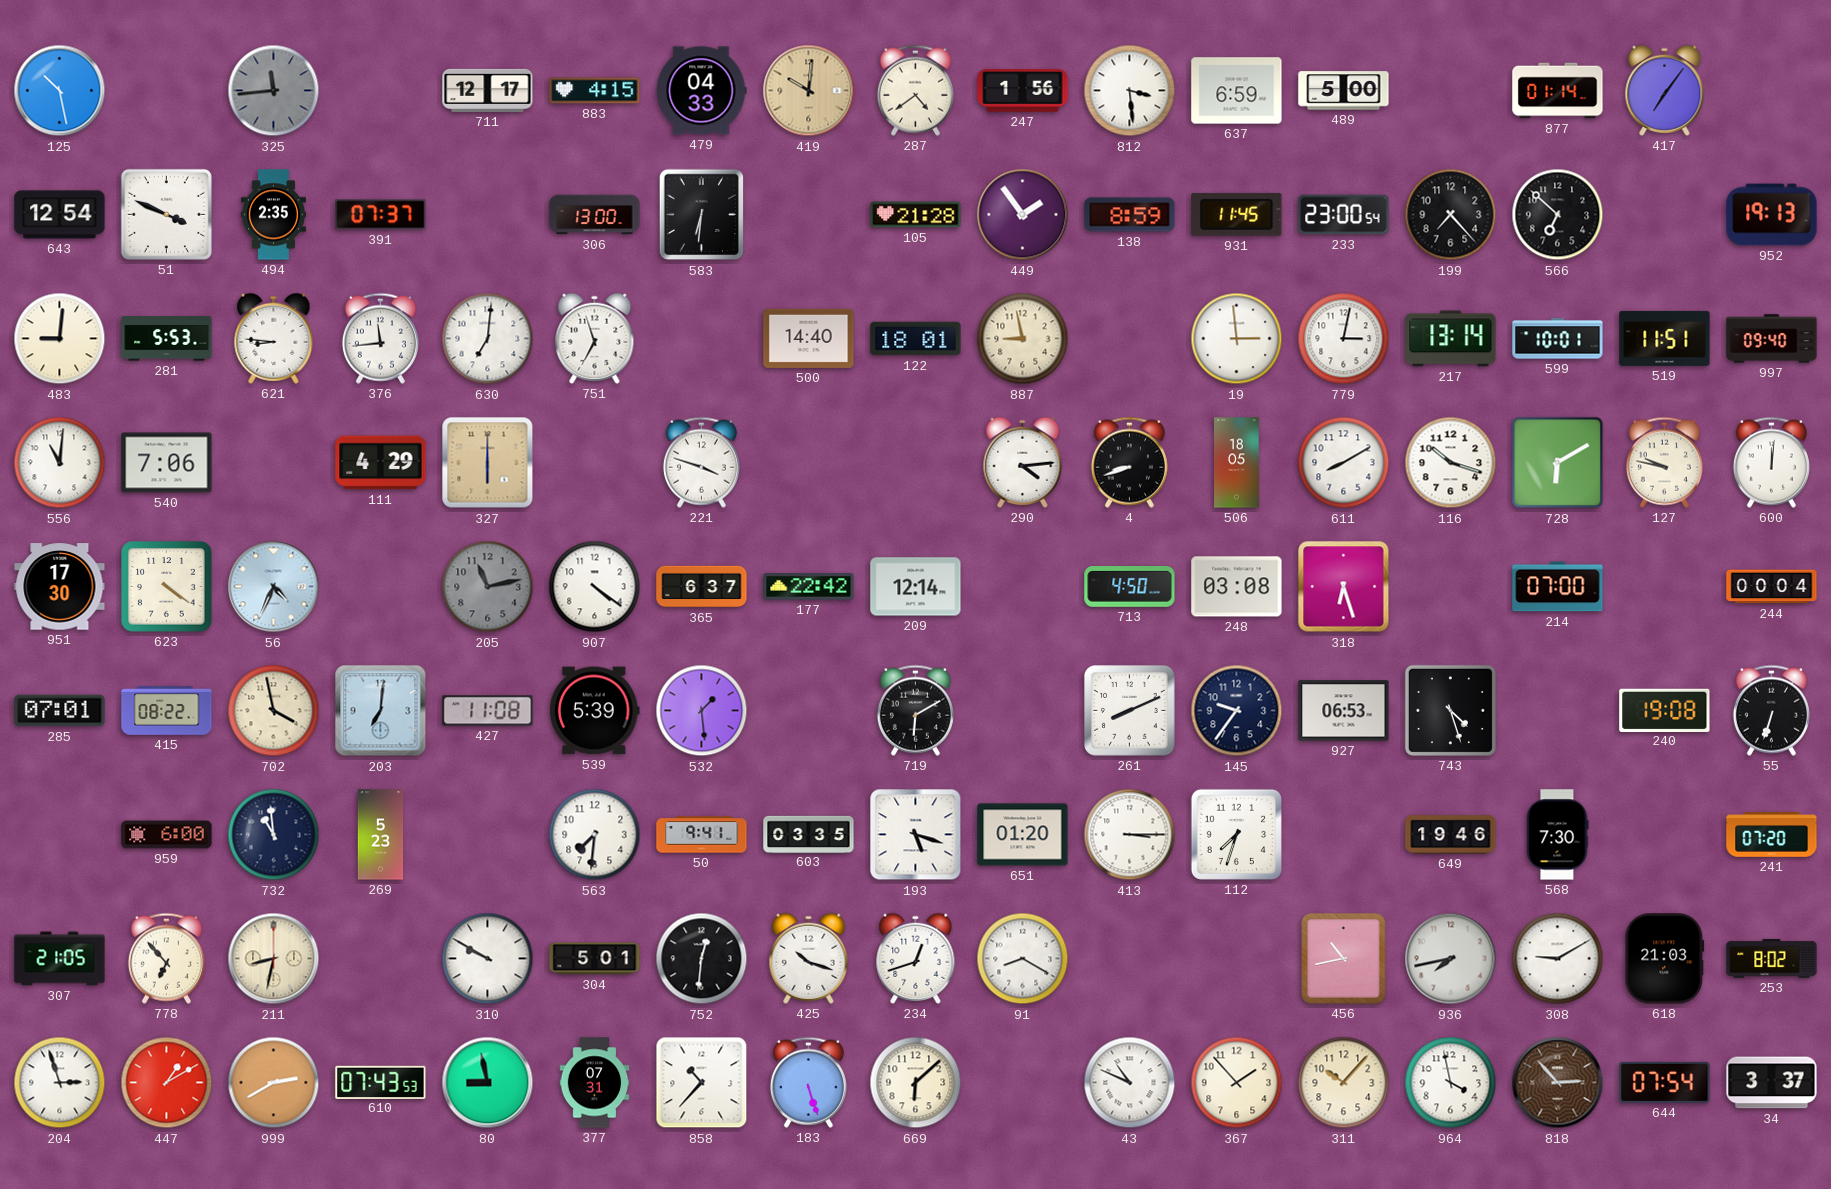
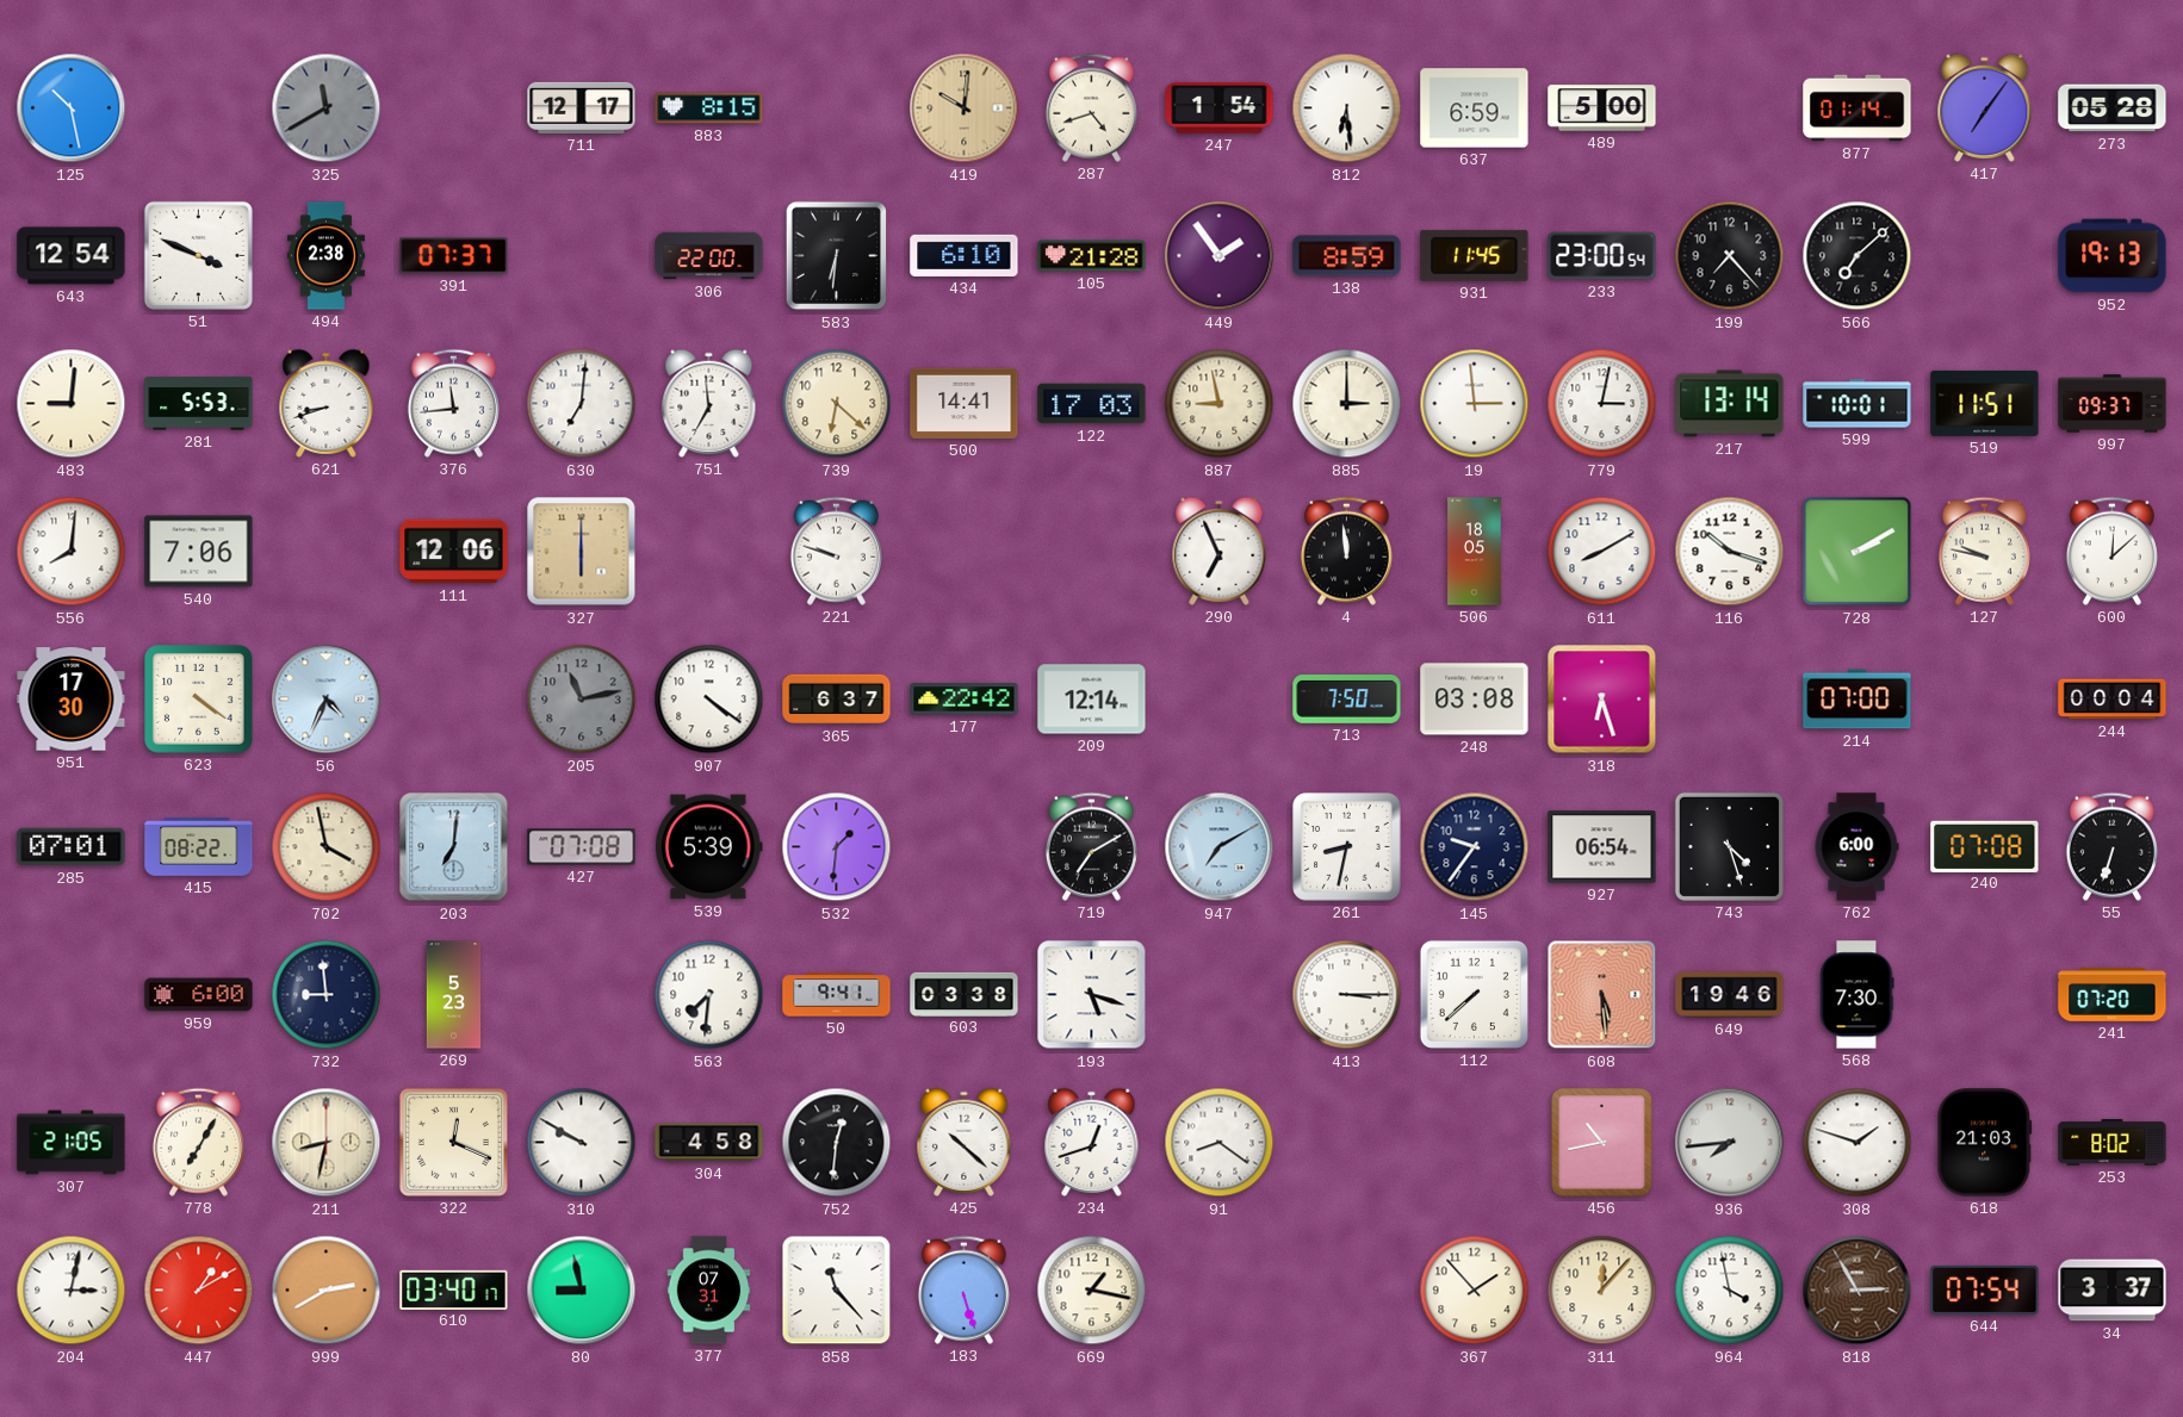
325: 11:44 -> 11:40 (327, 108)
883: 4:15 -> 8:15 (709, 108)
479: 04:33 -> none (702, 91)
287: 4:39 -> 4:42 (1091, 107)
247: 1:56 -> 1:54 (1220, 108)
812: 3:29 -> 6:29 (1347, 108)
273: none -> 05:28 (2113, 108)
494: 2:35 -> 2:38 (325, 256)
306: 13:00 -> 22:00 (709, 256)
434: none -> 6:10 (965, 255)
566: 6:52 -> 7:08 (1858, 256)
621: 8:46 -> 8:42 (327, 403)
751: 6:57 -> 6:59 (709, 403)
739: none -> 6:22 (837, 404)
500: 14:40 -> 14:41 (965, 403)
122: 18:01 -> 17:03 (1092, 404)
885: none -> 3:00 (1347, 404)
997: 09:40 -> 09:37 (2113, 404)
556: 11:01 -> 8:01 (72, 552)
111: 4:29 -> 12:06 (454, 552)
221: 3:48 -> 9:48 (836, 551)
290: 4:14 -> 6:56 (1220, 551)
4: 8:42 -> 11:59 (1346, 551)
728: 6:10 -> 2:10 (1858, 552)
600: 12:01 -> 12:08 (2111, 551)
713: 4:50 -> 7:50 (1347, 700)
427: 11:08 -> 07:08 (582, 847)
532: 1:29 -> 1:31 (837, 847)
719: 6:10 -> 7:10 (1091, 846)
947: none -> 7:10 (1220, 847)
261: 8:11 -> 8:32 (1347, 847)
927: 06:53 -> 06:54 (1602, 847)
762: none -> 6:00 (1856, 847)
240: 19:08 -> 07:08 (1985, 846)
732: 10:59 -> 8:59 (327, 995)
603: 03:35 -> 03:38 (965, 994)
651: 01:20 -> none (1023, 835)
112: 7:33 -> 7:38 (1474, 994)
608: none -> 5:29 (1602, 995)
778: 6:53 -> 7:05 (198, 1142)
322: none -> 12:19 (453, 1142)
304: 5:01 -> 4:58 (709, 1143)
425: 10:18 -> 10:22 (965, 1142)
91: 8:20 -> 8:21 (1220, 1143)
936: 7:43 -> 7:44 (1730, 1143)
308: 9:10 -> 1:48 (1858, 1143)
204: 2:57 -> 3:02 (72, 1291)
610: 07:43 -> 03:40 (454, 1289)
858: 10:37 -> 11:23 (837, 1291)
669: 6:08 -> 1:17 (1092, 1291)
43: 10:49 -> none (1130, 1083)
311: 10:07 -> 12:07 (1602, 1291)
818: 2:53 -> 2:55 (1858, 1291)
